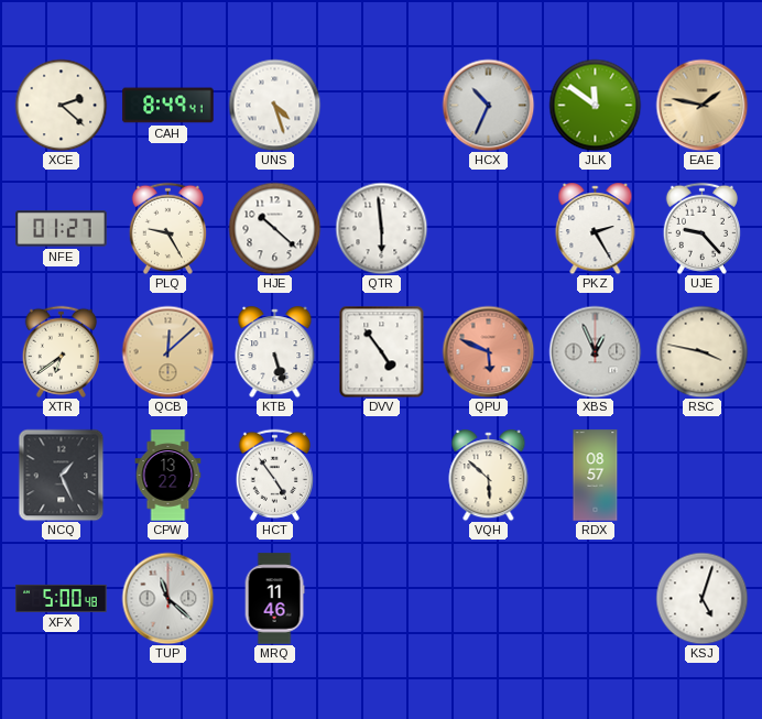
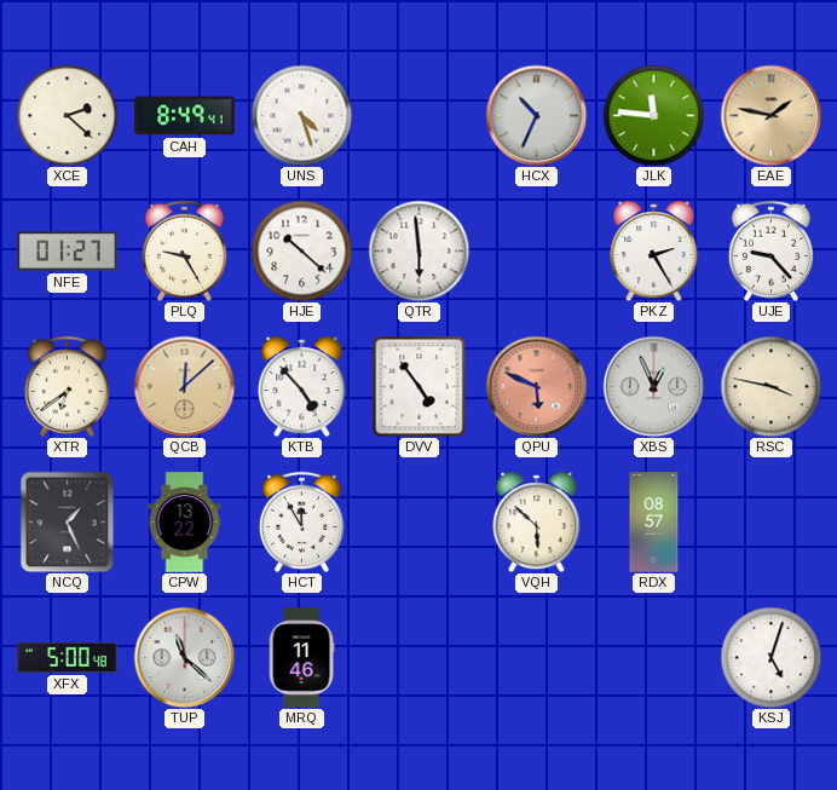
JLK: 11:51 -> 11:46 (653, 115)
KTB: 5:27 -> 4:53 (302, 387)
HCT: 4:54 -> 11:55 (301, 521)
